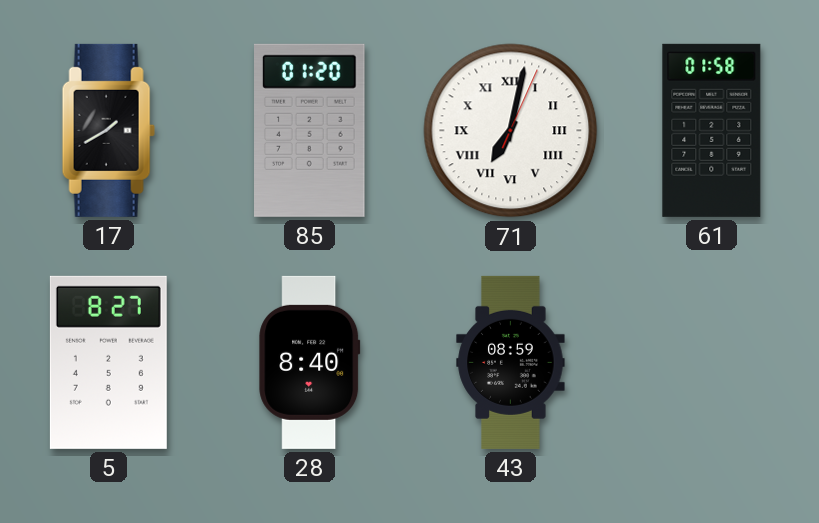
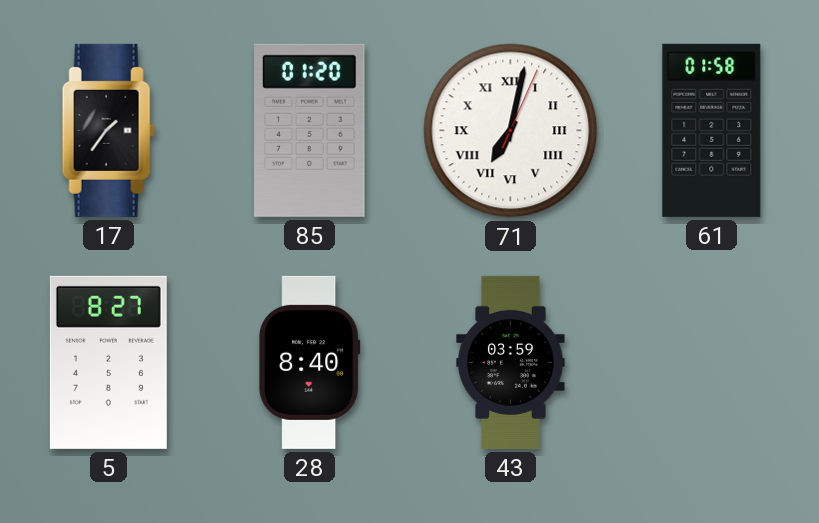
17: 1:40 -> 1:36 (108, 130)
43: 08:59 -> 03:59 (511, 362)
